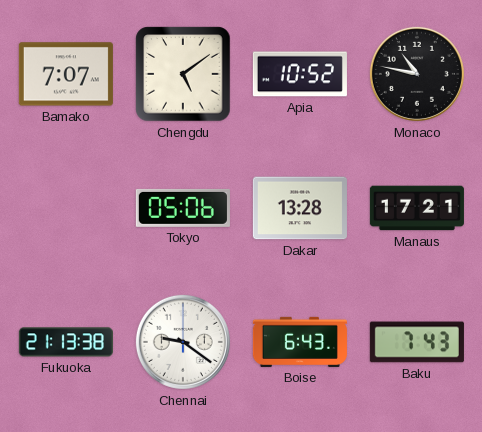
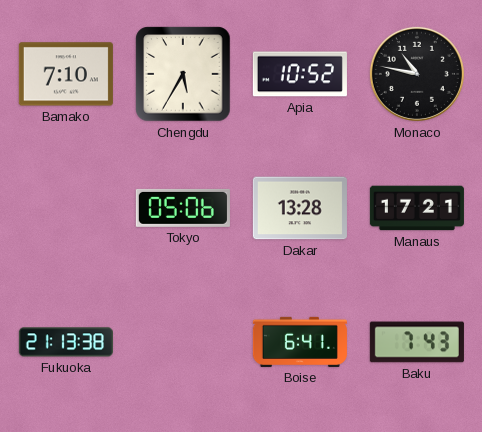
Bamako: 7:07 -> 7:10 (66, 74)
Chengdu: 5:09 -> 5:35 (183, 74)
Chennai: 9:21 -> none (183, 342)
Boise: 6:43 -> 6:41 (300, 342)
